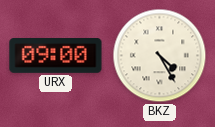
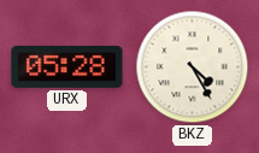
URX: 09:00 -> 05:28 (67, 67)
